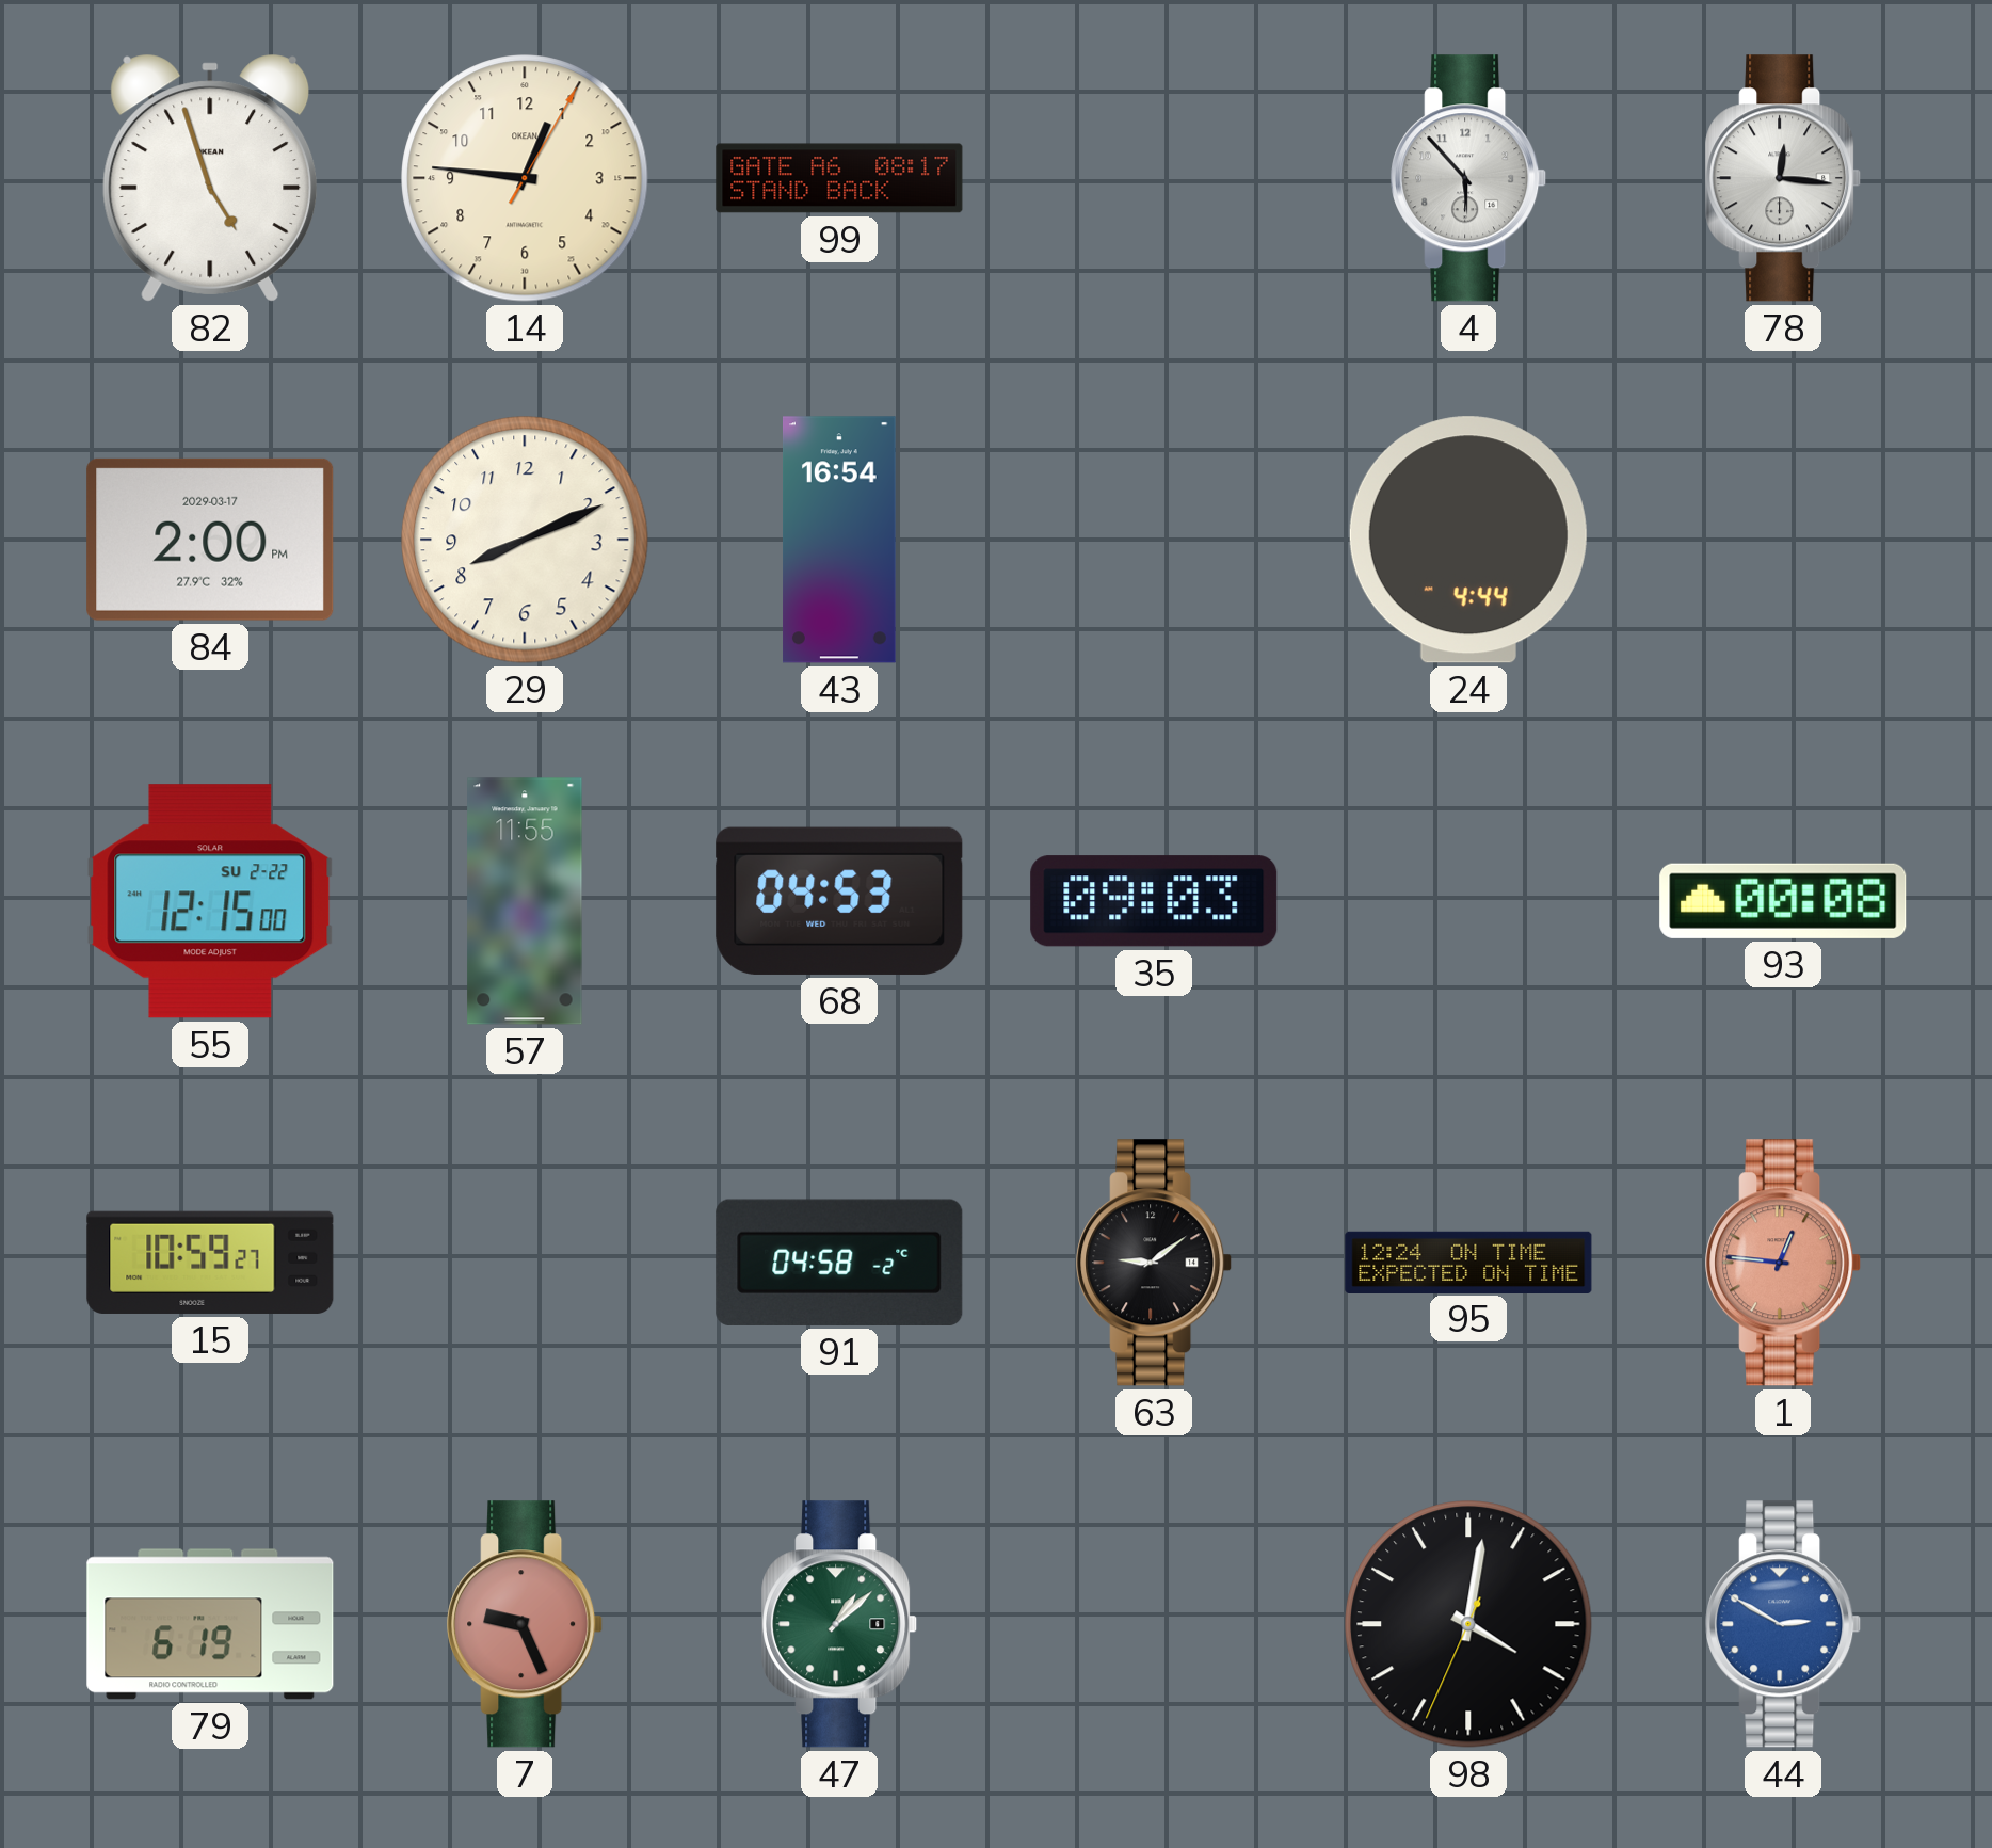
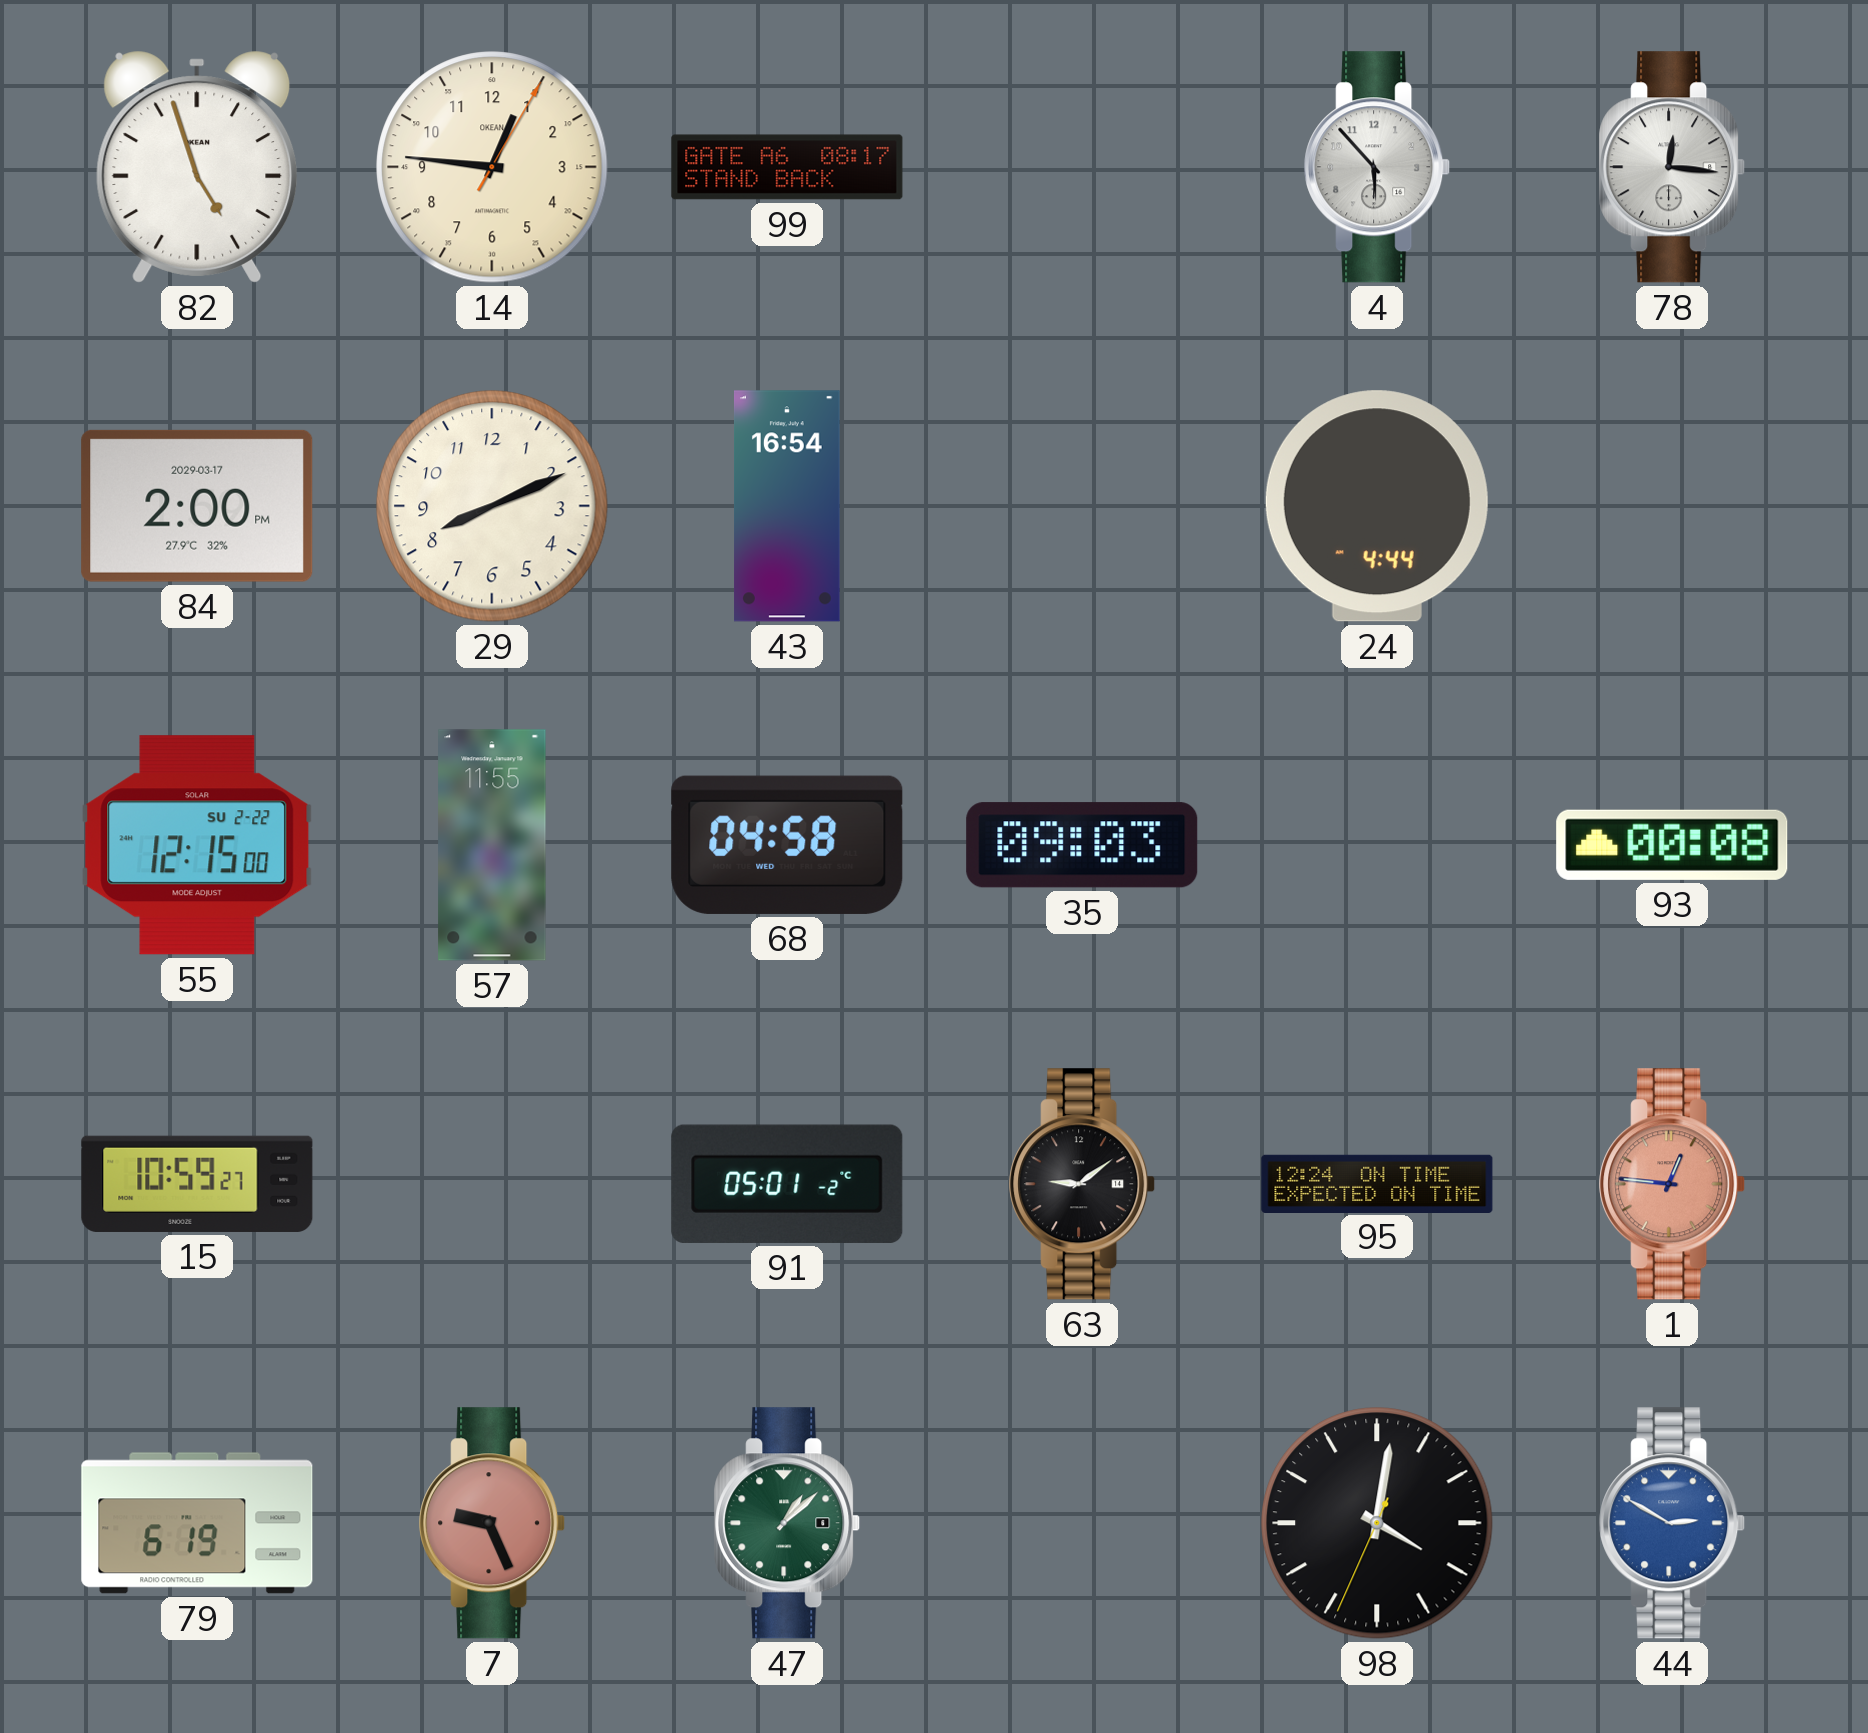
68: 04:53 -> 04:58 (787, 845)
91: 04:58 -> 05:01 (787, 1184)
